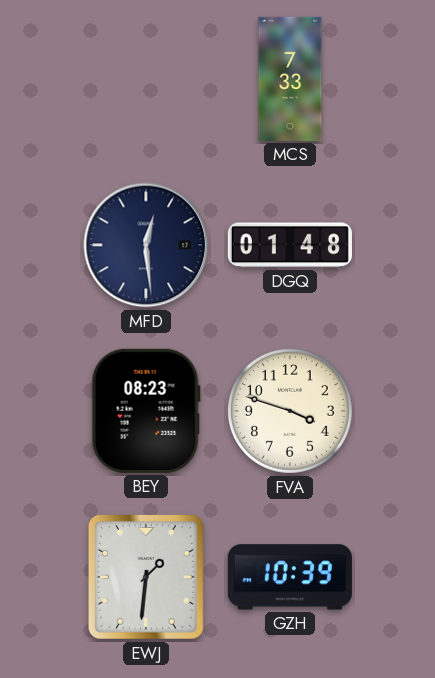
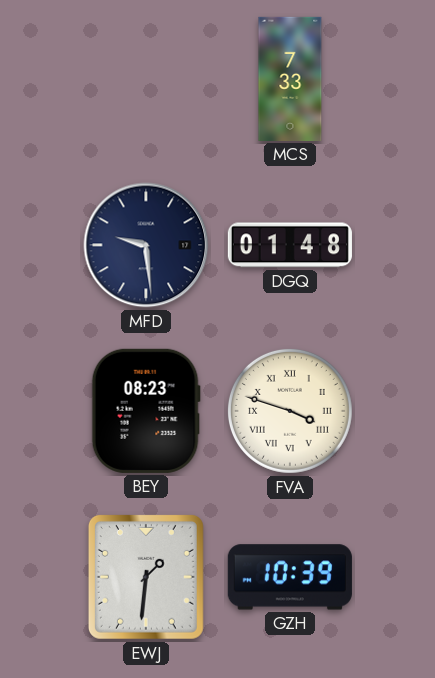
MFD: 12:29 -> 9:29 (146, 245)
FVA numerals: Arabic -> Roman (290, 411)
